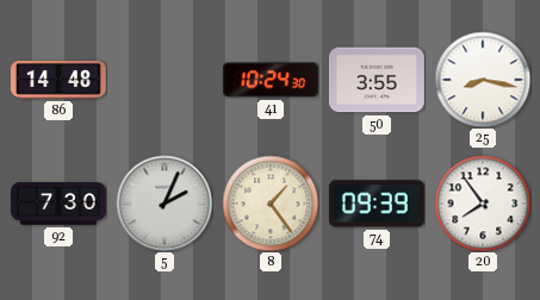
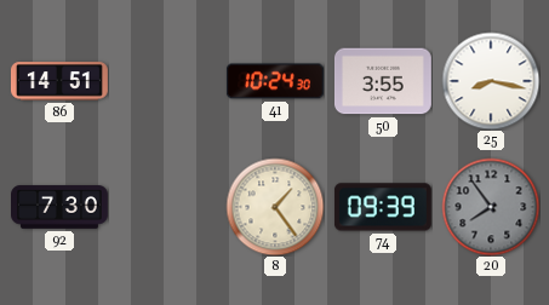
86: 14:48 -> 14:51 (59, 81)
5: 2:04 -> none (165, 204)
20 dial: white -> grey (491, 207)
